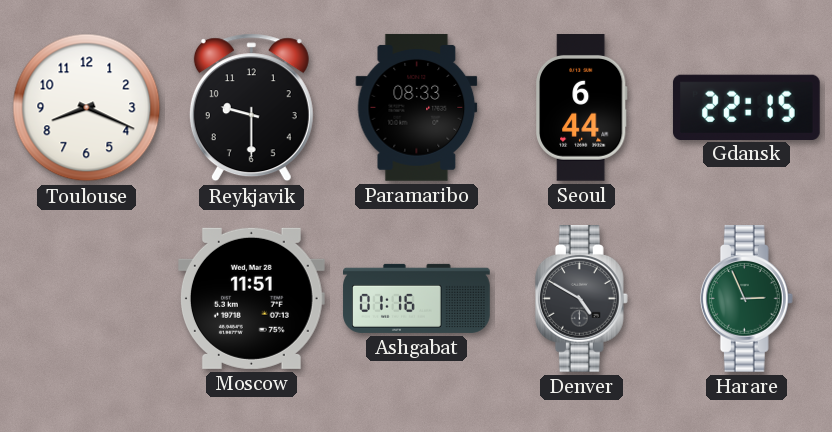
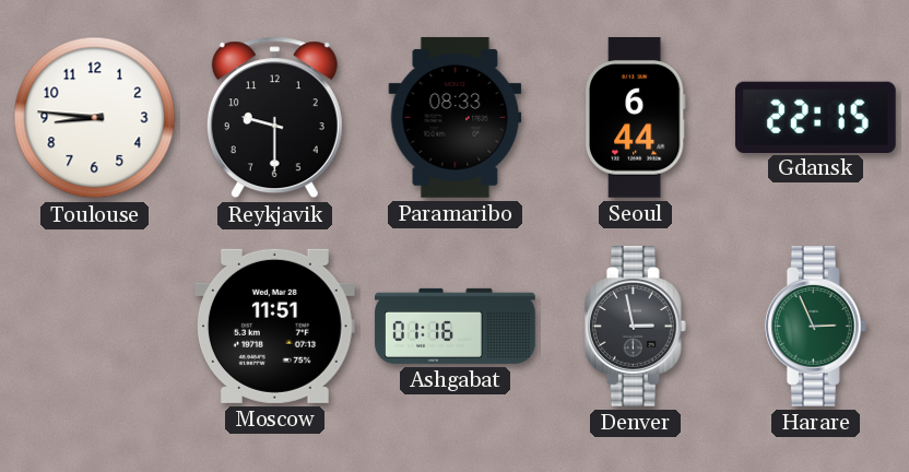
Toulouse: 8:19 -> 8:46 (95, 118)
Denver: 4:50 -> 2:58 (635, 327)
